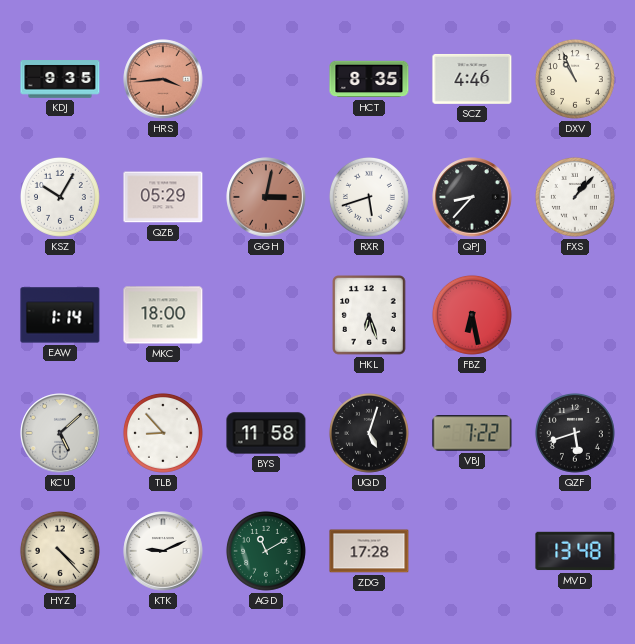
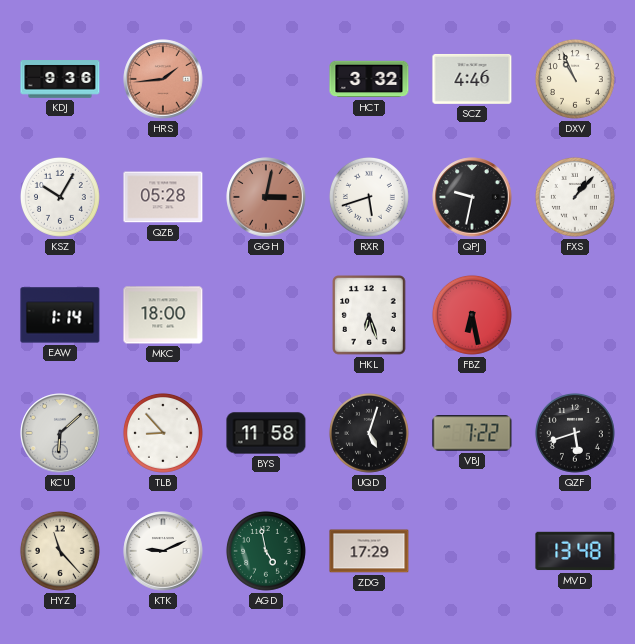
KDJ: 9:35 -> 9:36 (60, 79)
HRS: 3:44 -> 1:44 (163, 79)
HCT: 8:35 -> 3:32 (369, 79)
QZB: 05:29 -> 05:28 (163, 197)
QPJ: 8:37 -> 9:32 (472, 197)
KCU: 5:08 -> 6:08 (60, 433)
HYZ: 4:23 -> 11:23 (60, 551)
AGD: 11:10 -> 4:58 (266, 551)
ZDG: 17:28 -> 17:29 (369, 551)
